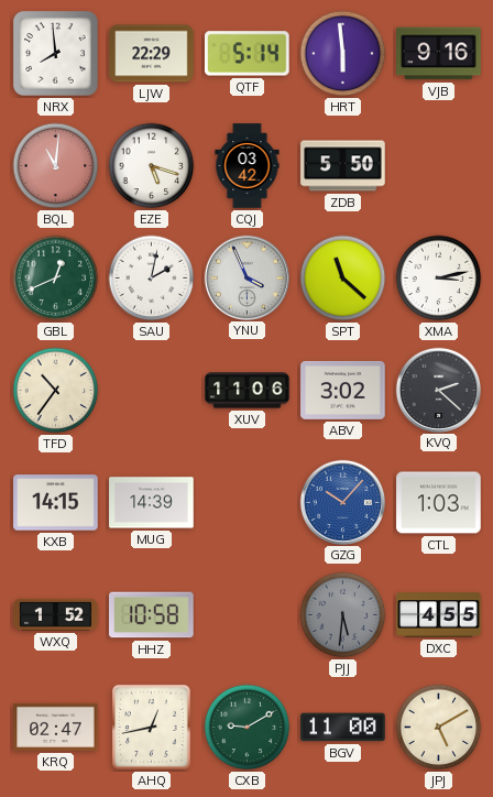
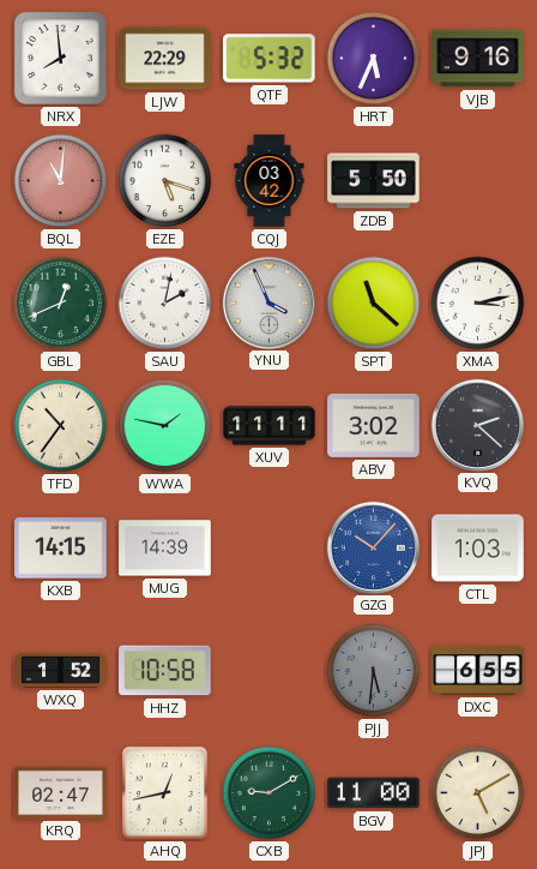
QTF: 5:14 -> 5:32 (270, 59)
HRT: 5:59 -> 5:34 (374, 59)
WWA: none -> 1:47 (165, 426)
XUV: 11:06 -> 11:11 (270, 426)
DXC: 4:55 -> 6:55 (478, 671)
